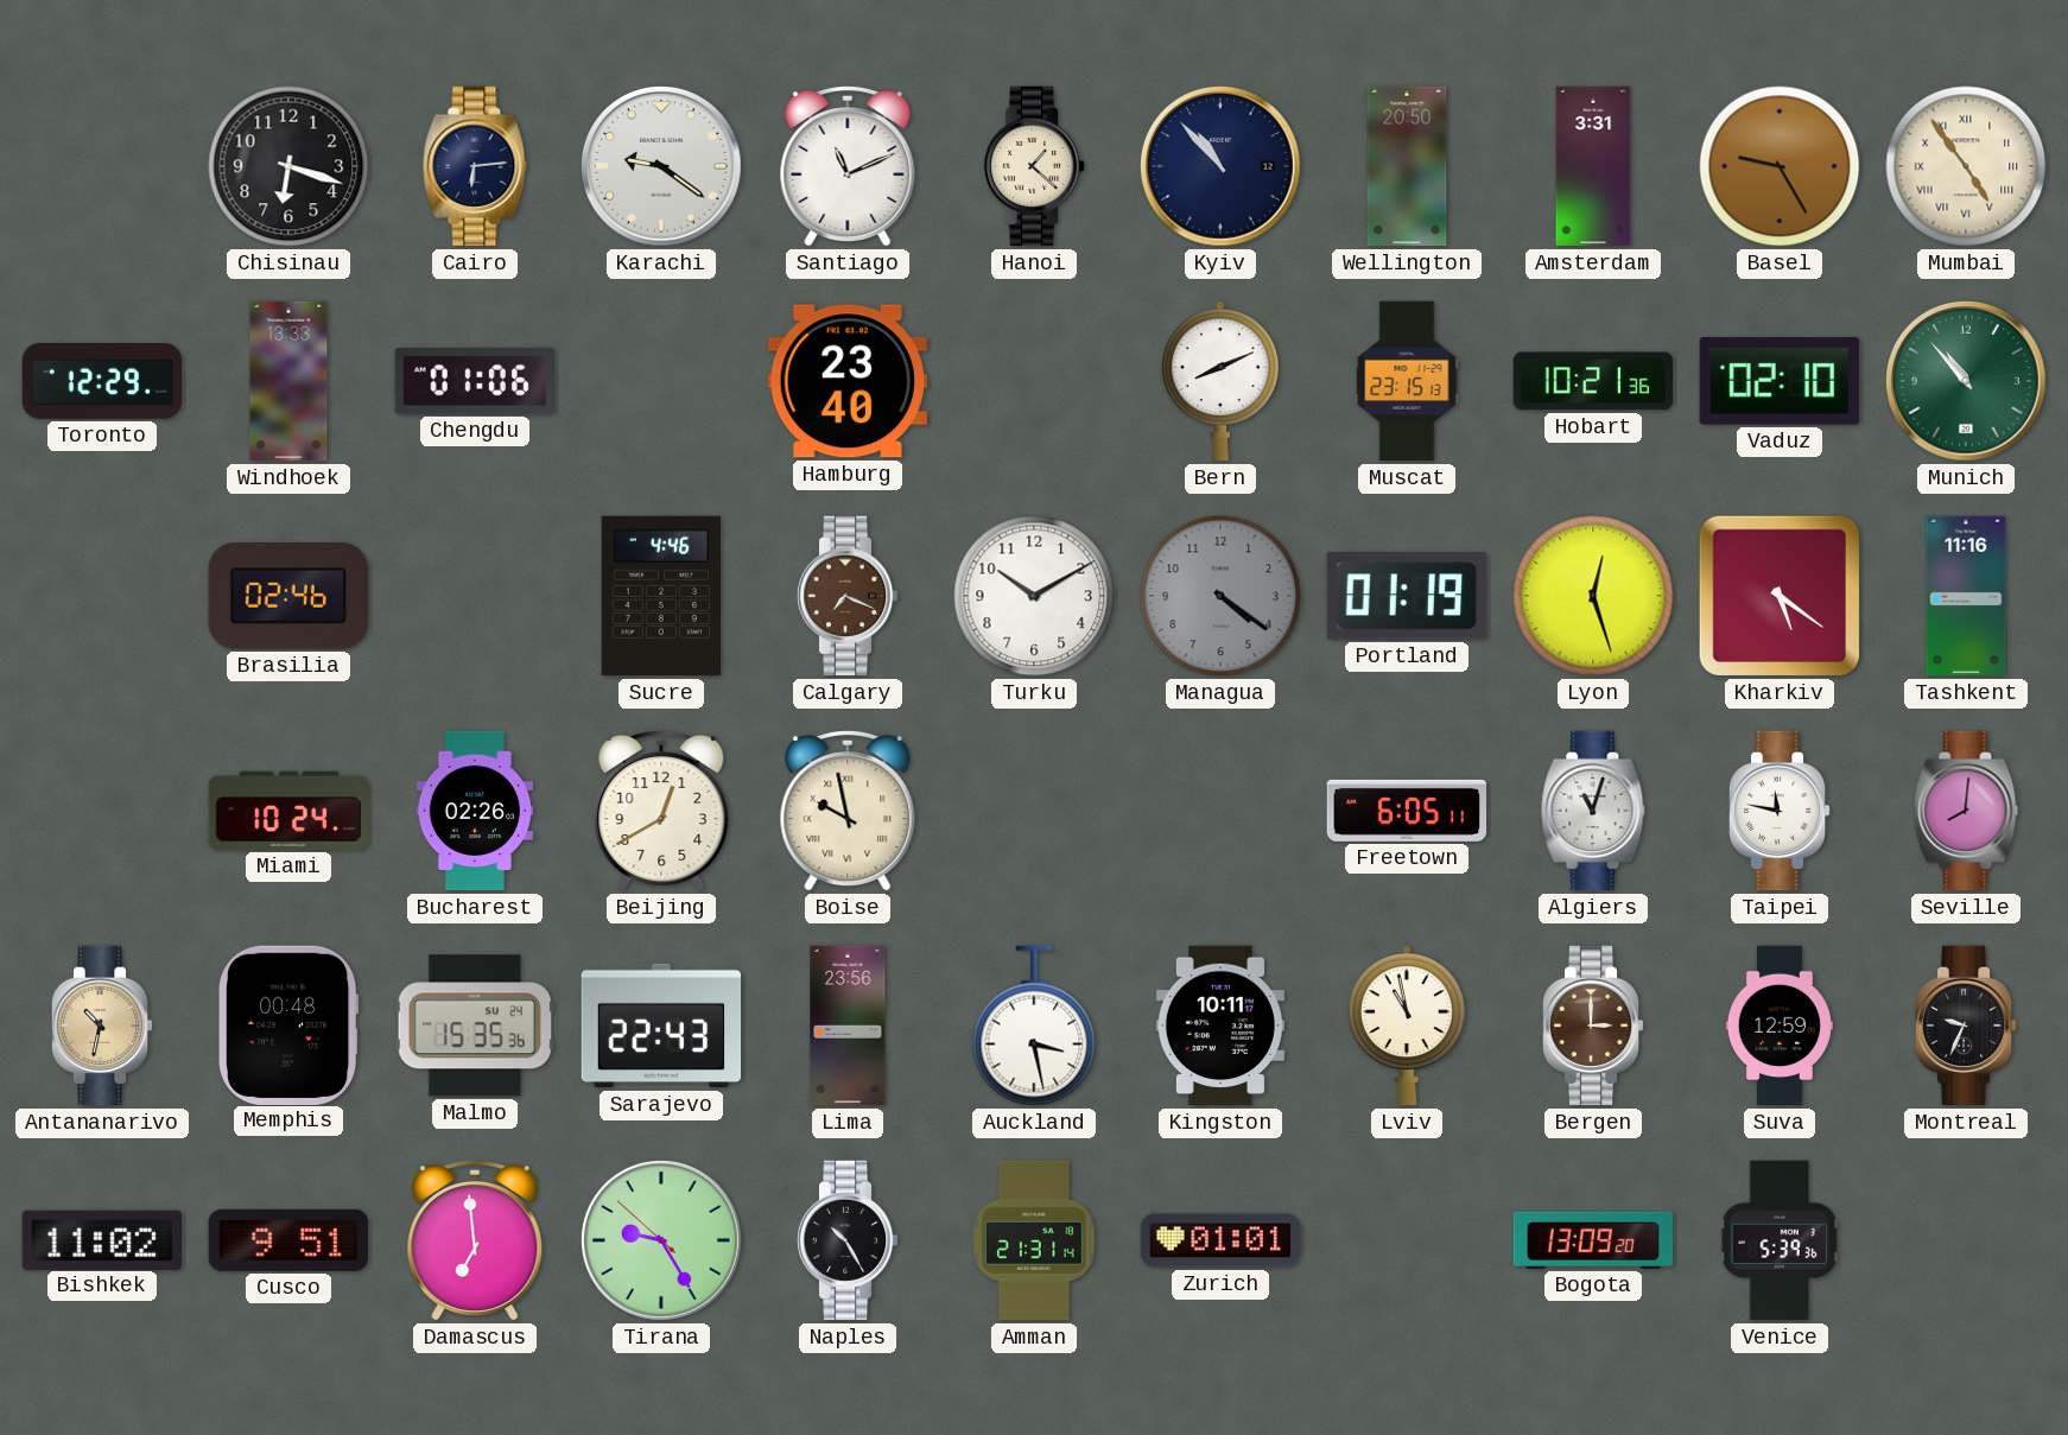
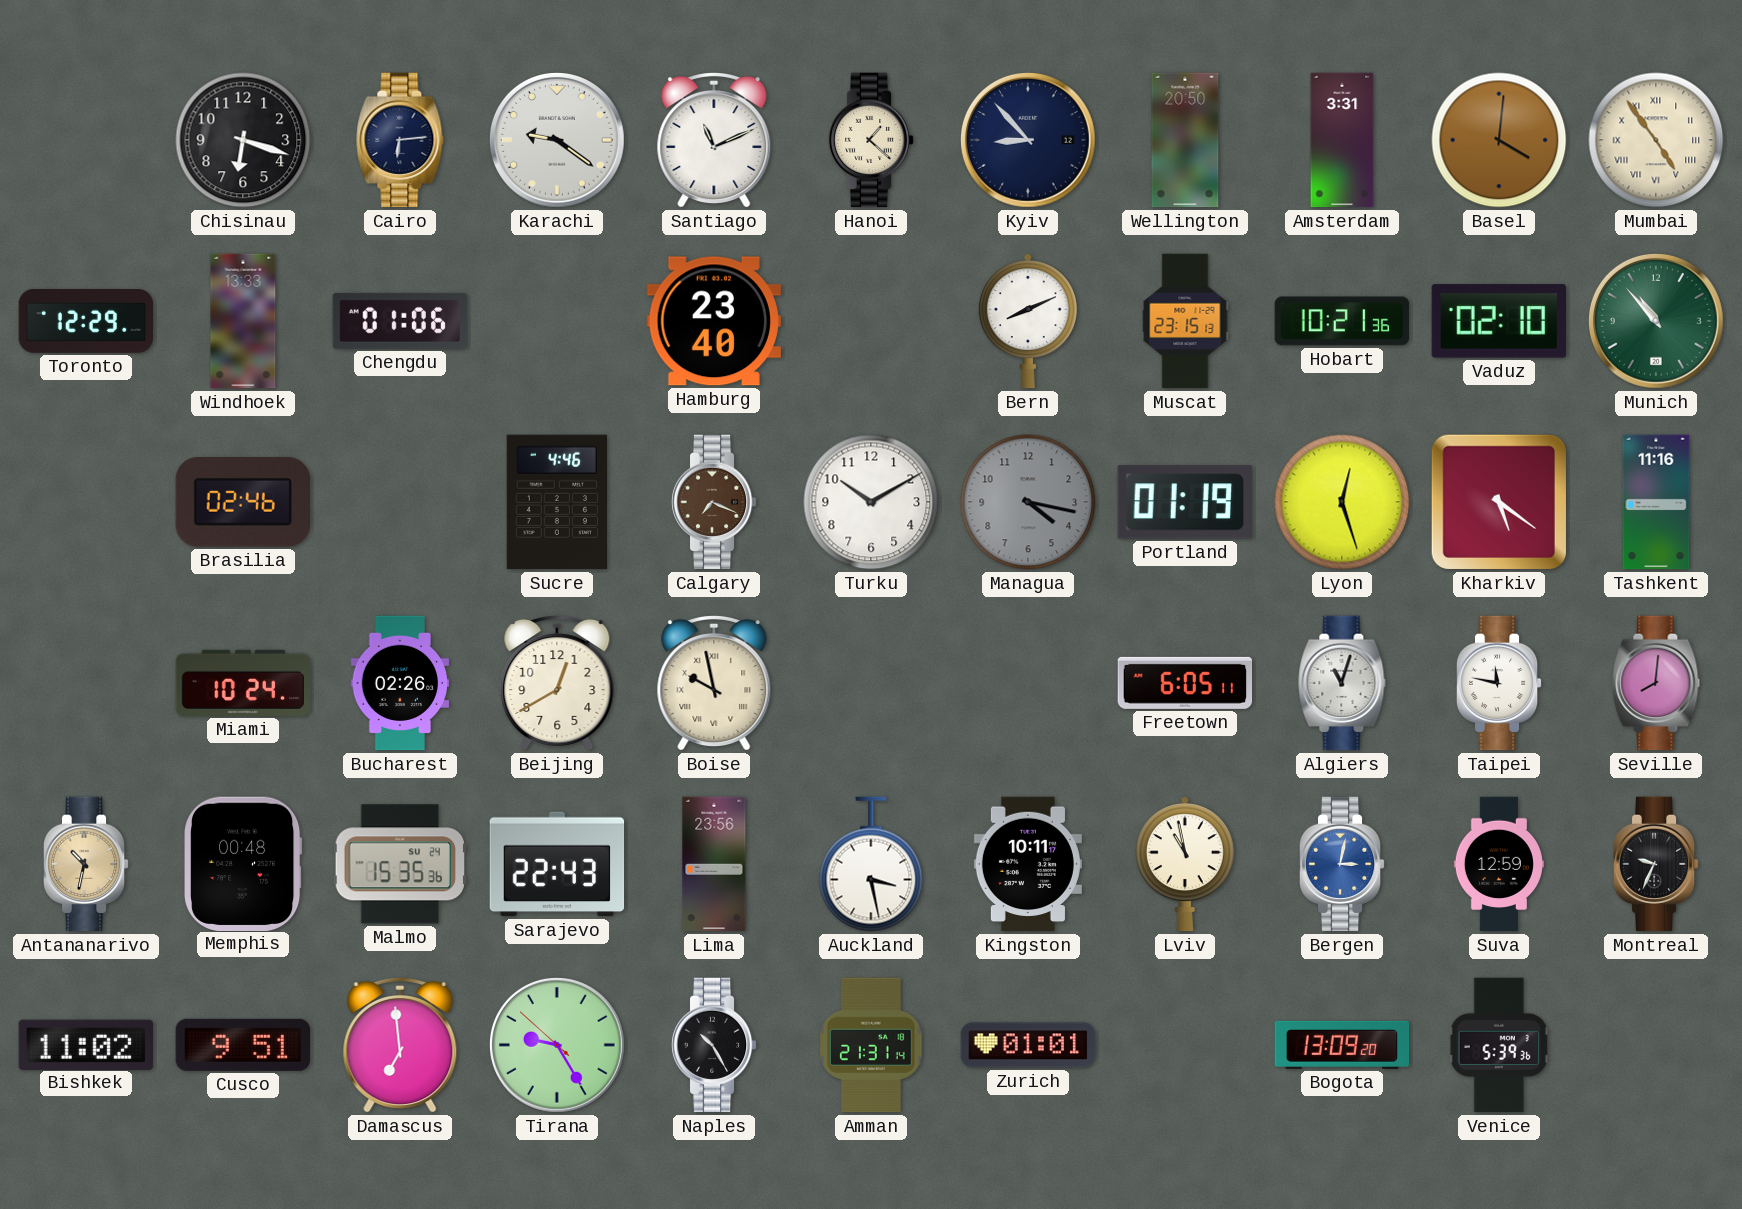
Kyiv: 10:53 -> 8:53 (1029, 141)
Basel: 9:25 -> 4:01 (1499, 140)
Managua: 4:21 -> 4:17 (1028, 502)
Bergen: 3:00 -> 3:02 (1342, 864)
Bergen dial: brown -> blue (1342, 864)
